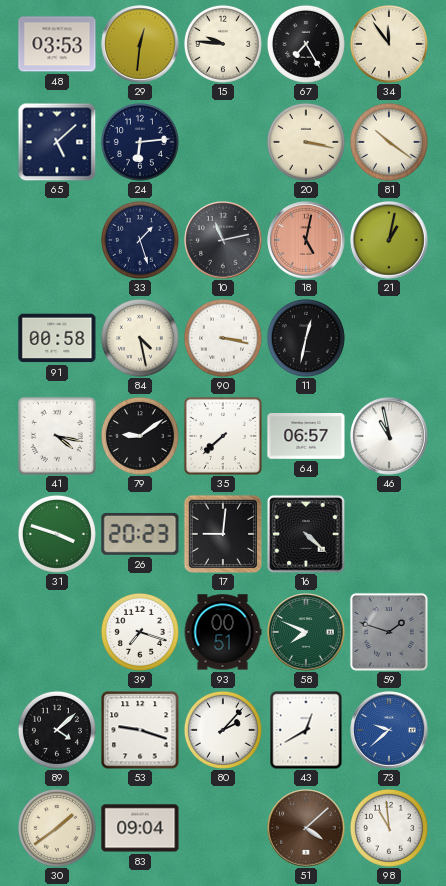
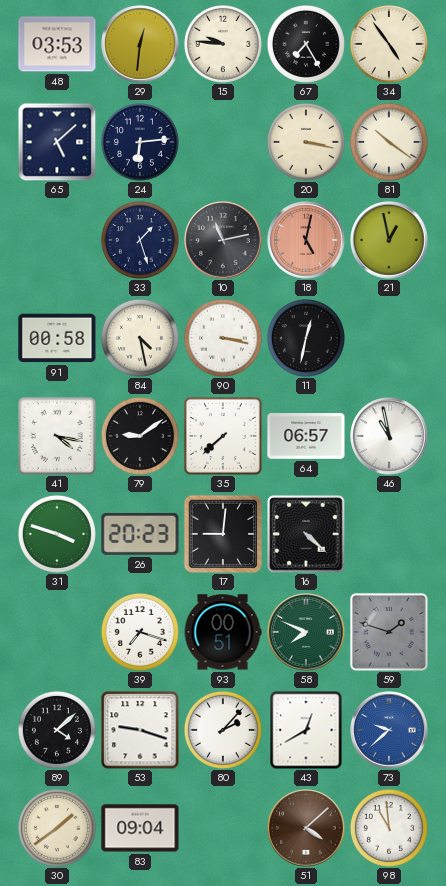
34: 11:54 -> 4:54 (389, 44)
21: 1:02 -> 12:58 (389, 240)
